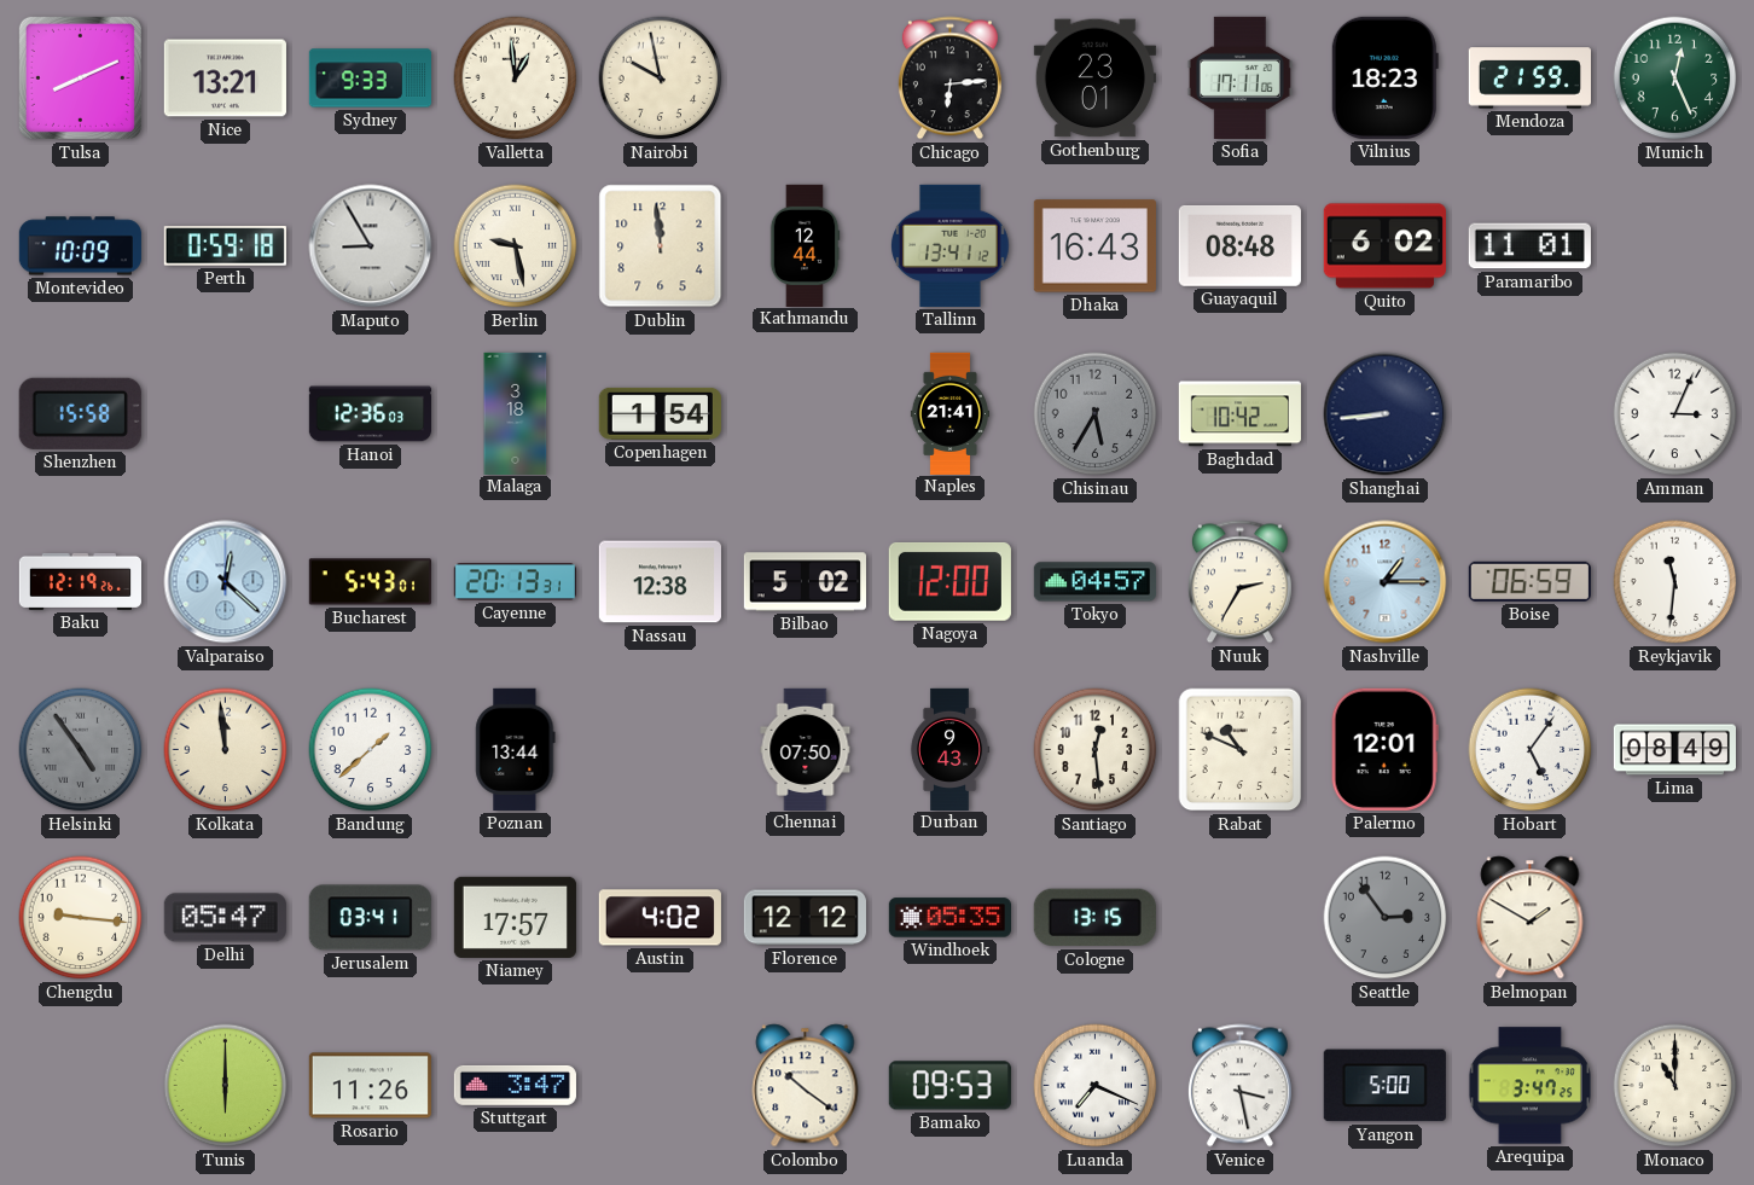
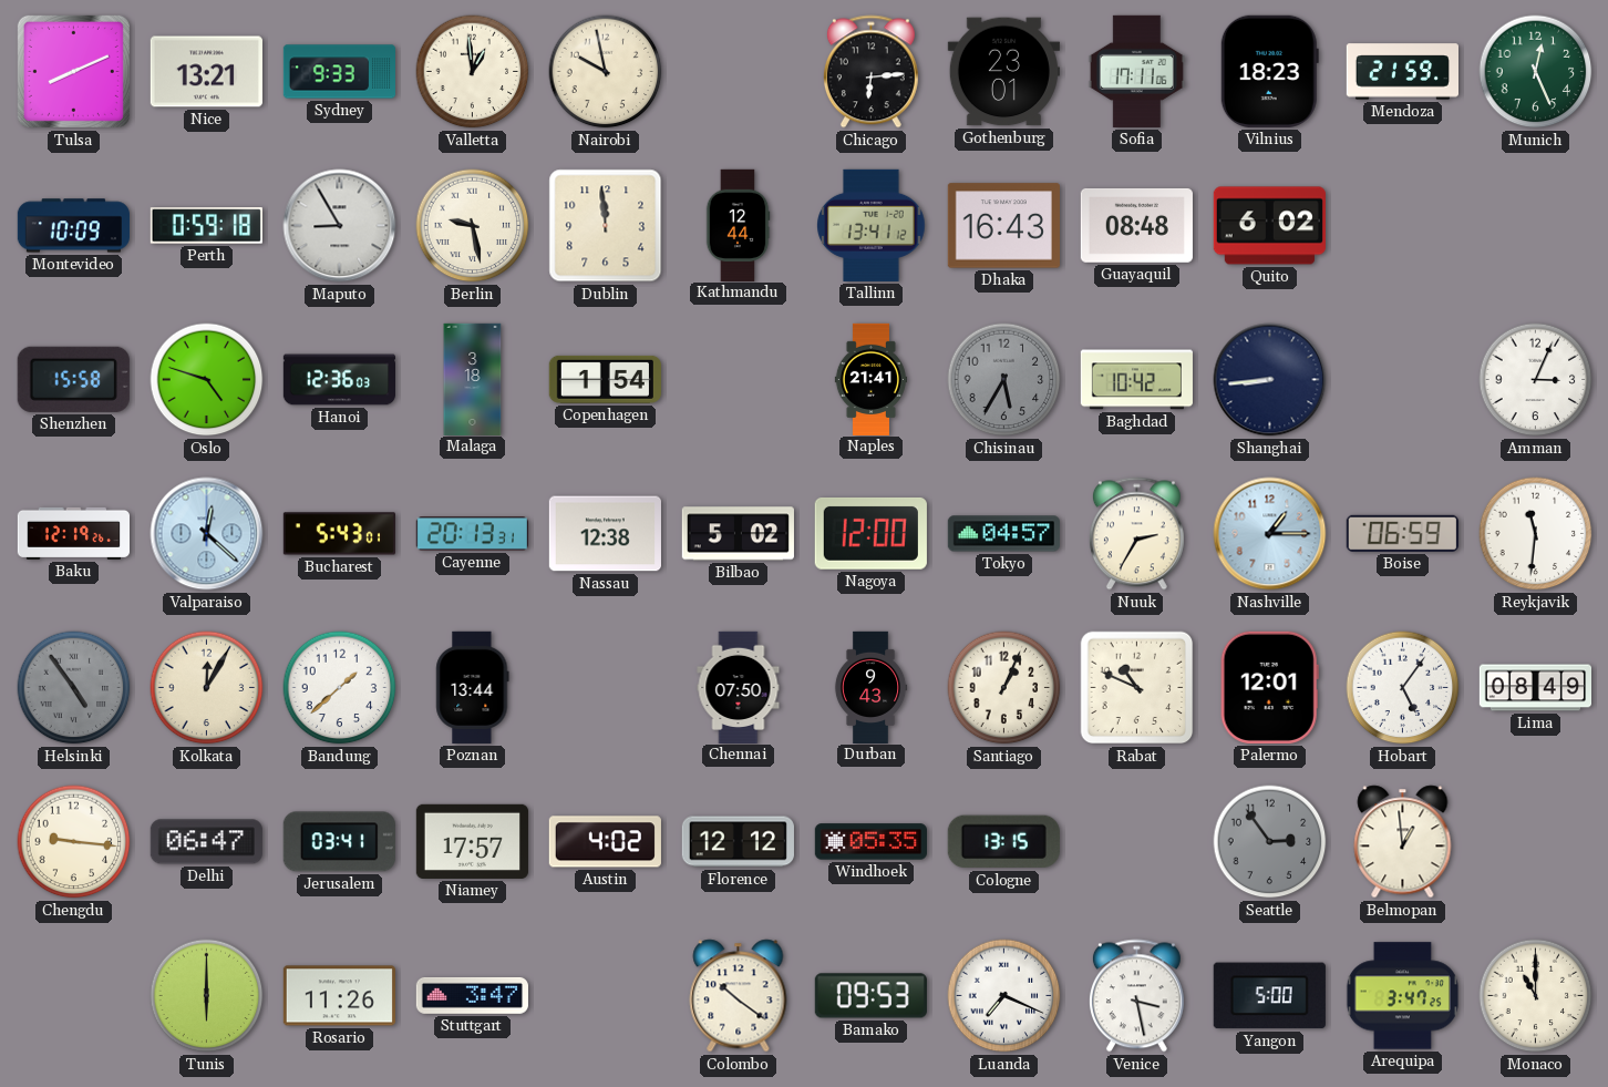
Paramaribo: 11:01 -> none (1529, 246)
Oslo: none -> 4:48 (207, 380)
Kolkata: 11:59 -> 12:05 (207, 688)
Santiago: 12:29 -> 1:04 (1004, 688)
Delhi: 05:47 -> 06:47 (206, 842)
Belmopan: 1:50 -> 12:59 (1403, 842)
